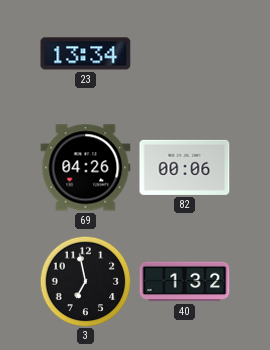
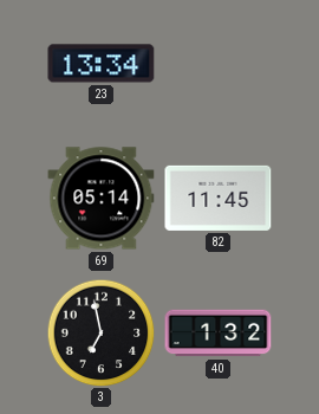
69: 04:26 -> 05:14 (102, 199)
82: 00:06 -> 11:45 (219, 198)
